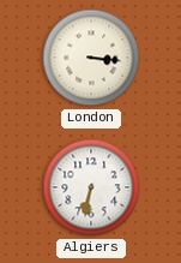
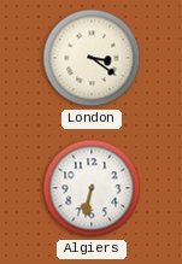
London: 3:16 -> 3:21 (92, 58)
